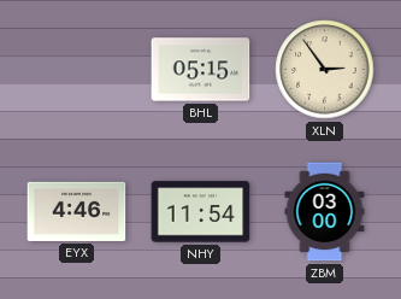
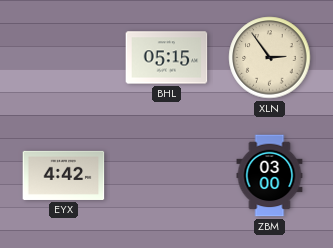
EYX: 4:46 -> 4:42 (64, 175)
NHY: 11:54 -> none (201, 212)
